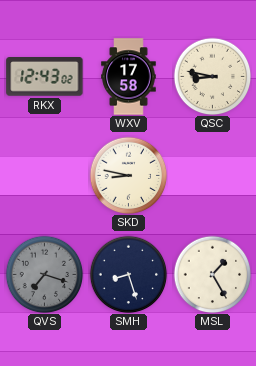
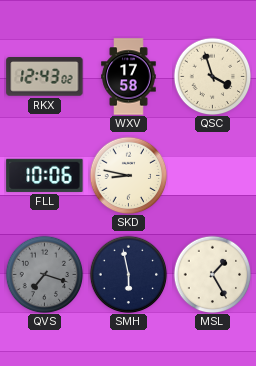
QSC: 8:47 -> 3:57 (212, 76)
FLL: none -> 10:06 (45, 175)
SMH: 8:27 -> 5:58 (128, 274)
